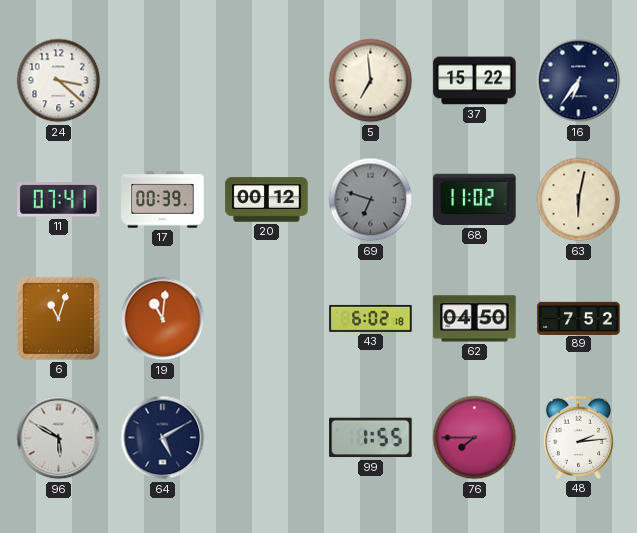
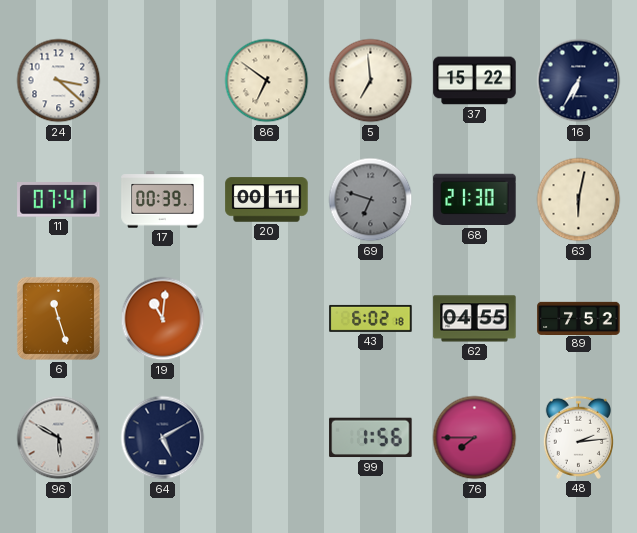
86: none -> 6:51 (267, 81)
16: 6:36 -> 6:35 (579, 81)
20: 00:12 -> 00:11 (267, 200)
68: 11:02 -> 21:30 (475, 200)
6: 11:03 -> 11:27 (58, 318)
62: 04:50 -> 04:55 (475, 319)
99: 1:55 -> 1:56 (371, 438)
